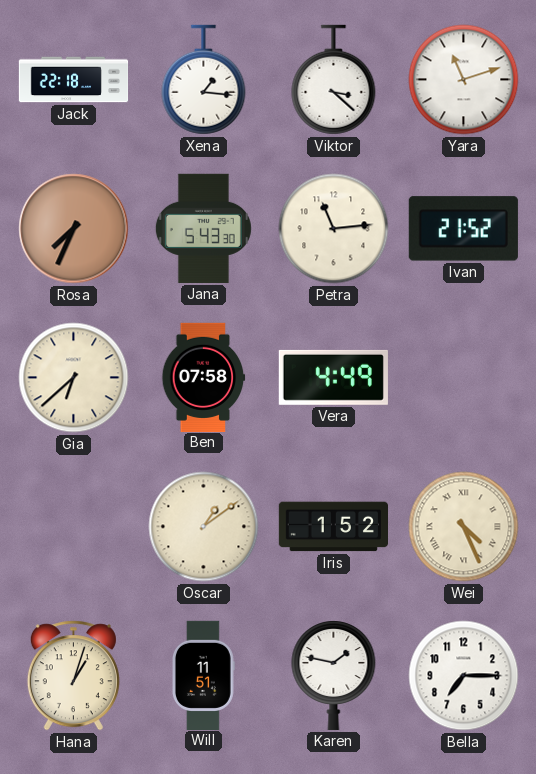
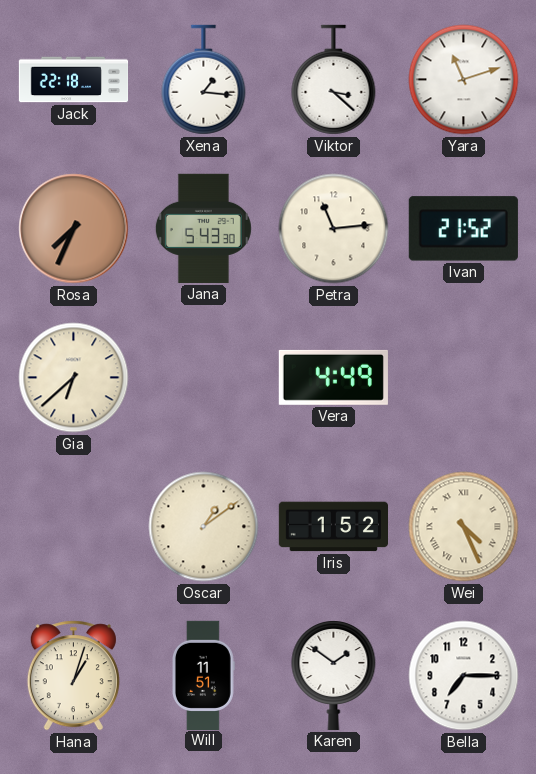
Ben: 07:58 -> none (204, 377)
Karen: 1:47 -> 1:51 (334, 676)
